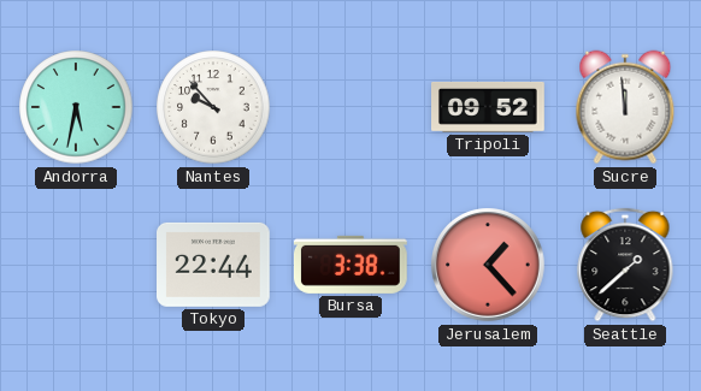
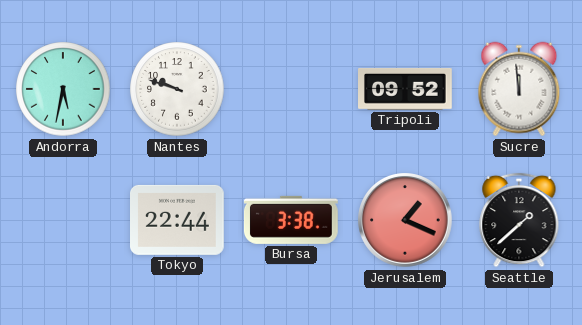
Nantes: 9:53 -> 9:48 (177, 89)
Jerusalem: 1:23 -> 1:19 (405, 220)
